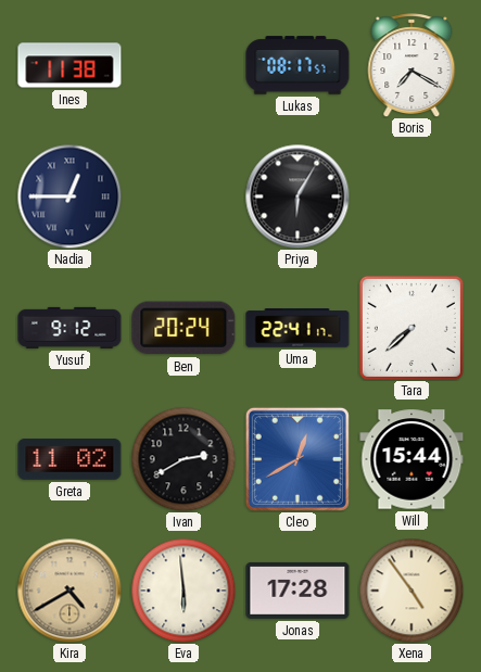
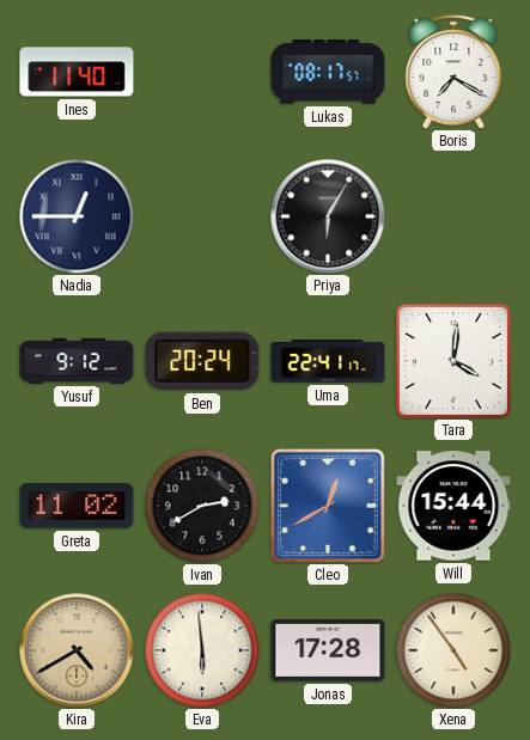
Ines: 11:38 -> 11:40 (77, 72)
Tara: 7:38 -> 4:01 (453, 361)
